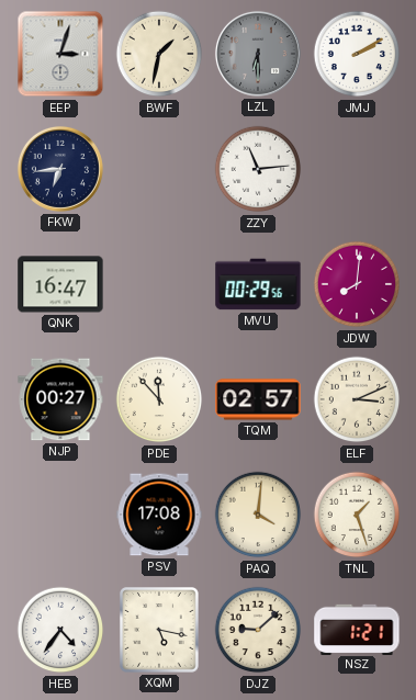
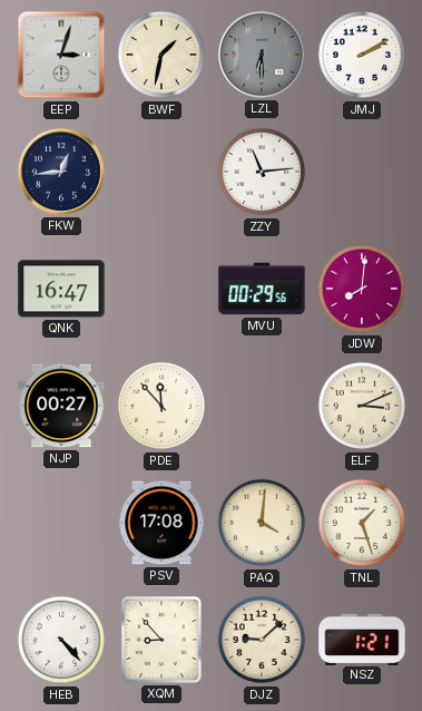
FKW: 6:44 -> 12:44 (61, 172)
TQM: 02:57 -> none (258, 399)
HEB: 4:36 -> 4:23 (61, 640)
XQM: 5:17 -> 8:53 (163, 641)
